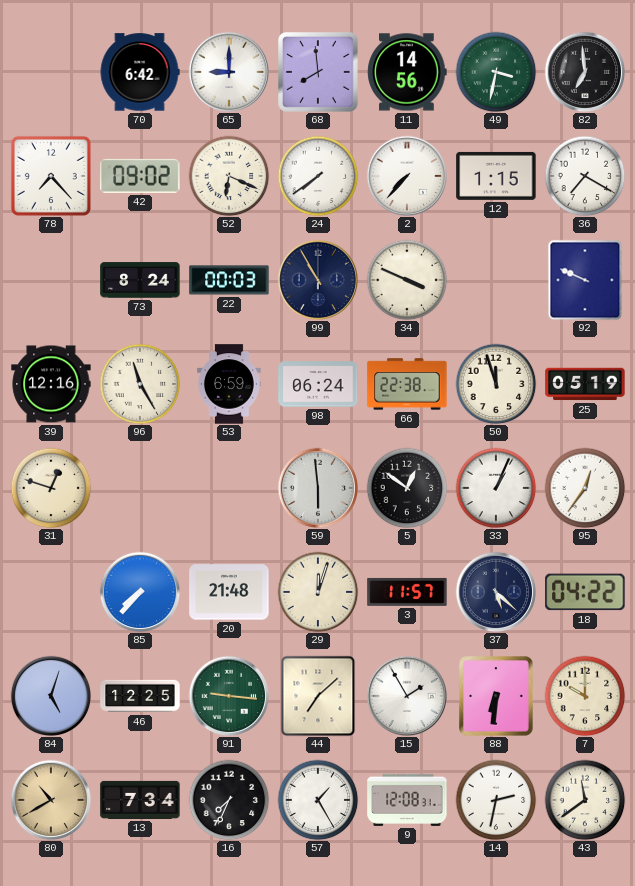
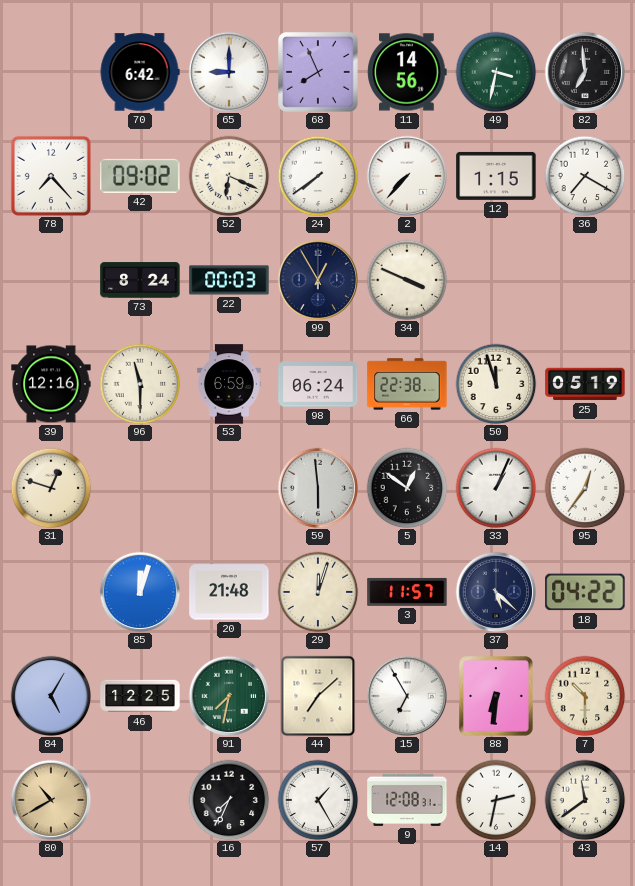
68: 7:59 -> 7:56 (319, 73)
99: 10:55 -> 12:55 (318, 280)
92: 9:49 -> none (585, 280)
96: 11:25 -> 11:30 (140, 384)
85: 7:37 -> 12:03 (140, 592)
84: 5:03 -> 5:05 (51, 696)
91: 9:16 -> 7:32 (229, 696)
15: 1:55 -> 6:55 (407, 696)
7: 10:00 -> 10:30 (585, 696)
13: 7:34 -> none (140, 800)
